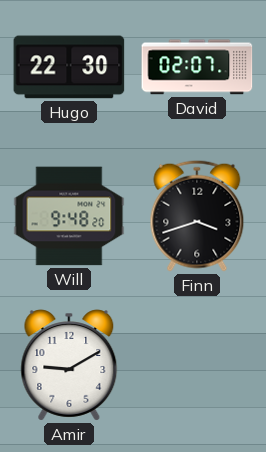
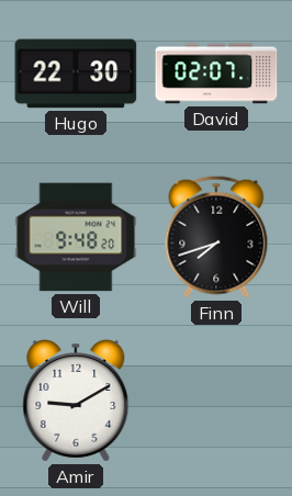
Finn: 3:42 -> 7:42 (216, 237)
